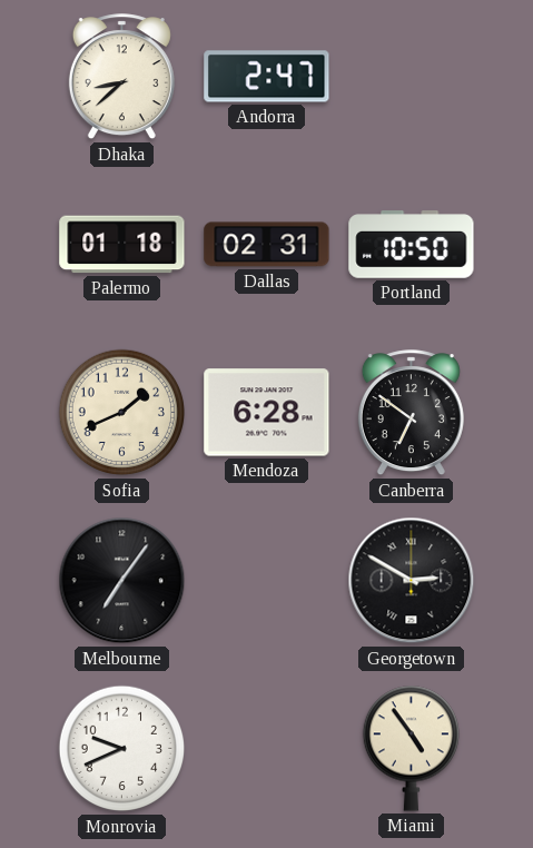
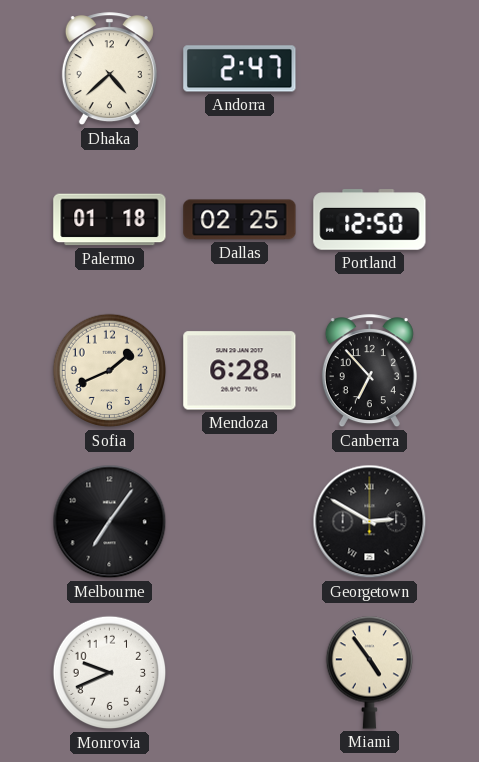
Dhaka: 8:38 -> 4:38 (109, 69)
Dallas: 02:31 -> 02:25 (240, 220)
Portland: 10:50 -> 12:50 (370, 220)
Canberra: 6:51 -> 6:53 (369, 371)
